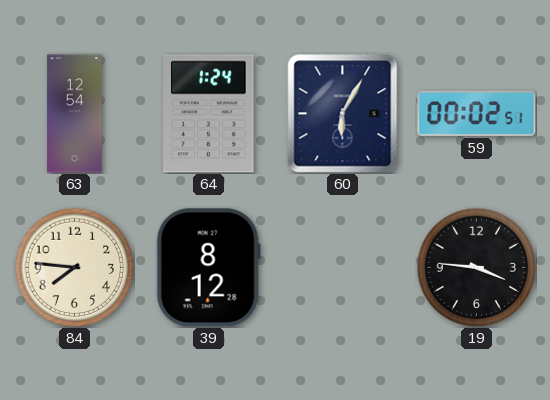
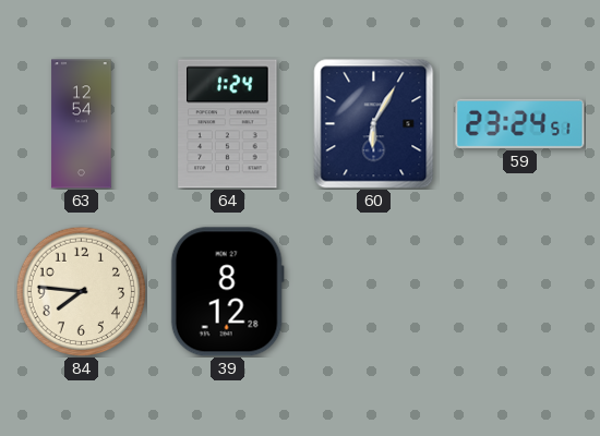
59: 00:02 -> 23:24 (520, 123)
19: 3:46 -> none (476, 267)
